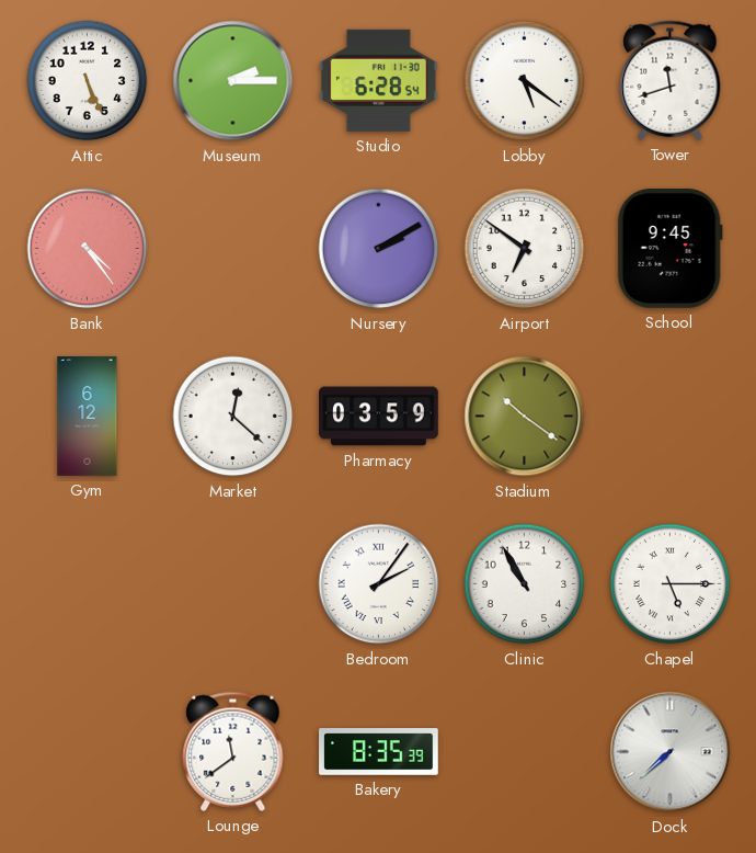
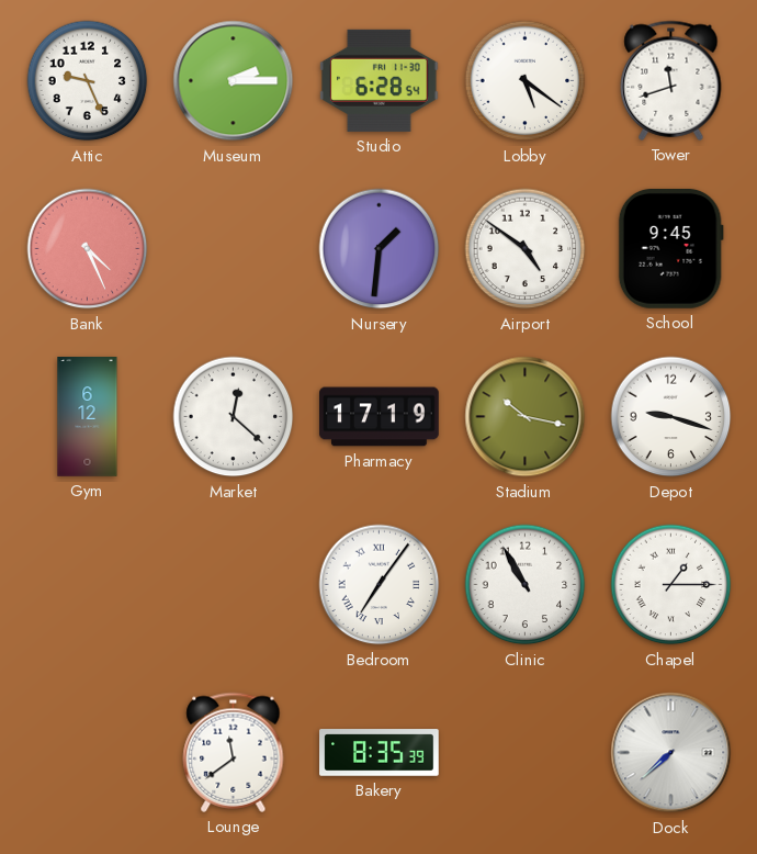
Attic: 5:26 -> 9:26 (88, 81)
Bank: 4:24 -> 4:26 (88, 249)
Nursery: 2:10 -> 1:31 (380, 249)
Airport: 6:51 -> 4:51 (526, 249)
Pharmacy: 03:59 -> 17:19 (380, 417)
Stadium: 10:21 -> 10:17 (526, 417)
Depot: none -> 9:18 (671, 417)
Bedroom: 2:06 -> 7:06 (380, 585)
Chapel: 5:15 -> 1:15 (671, 585)
